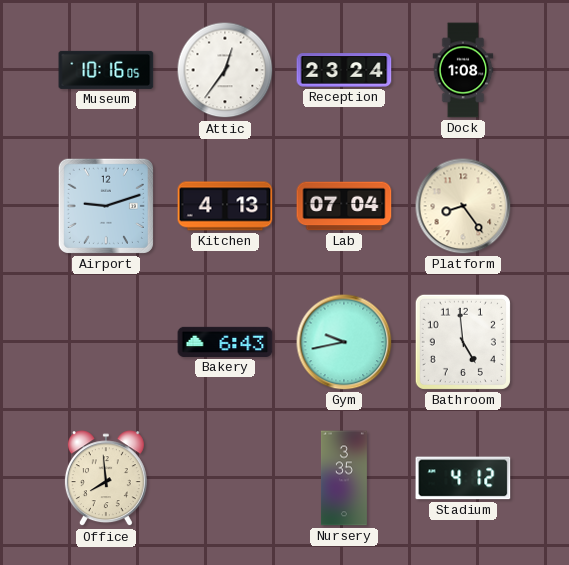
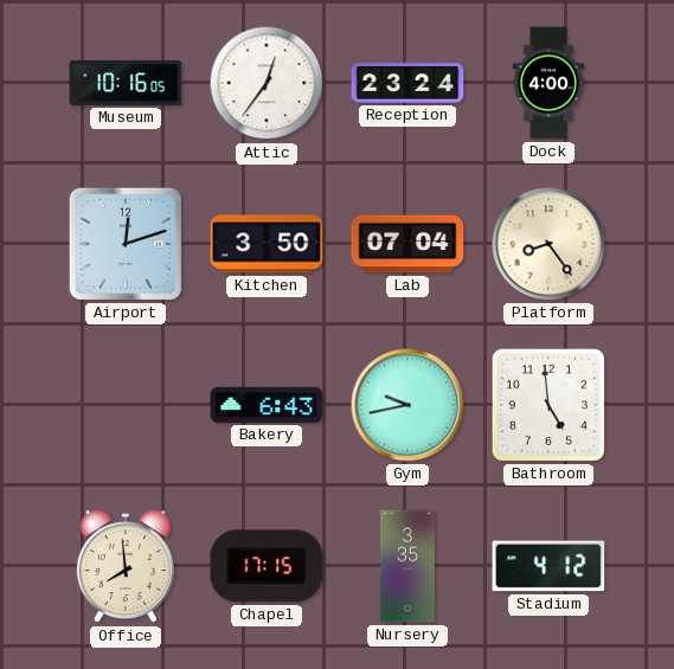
Dock: 1:08 -> 4:00 (548, 83)
Airport: 9:12 -> 12:12 (126, 244)
Kitchen: 4:13 -> 3:50 (267, 244)
Chapel: none -> 17:15 (267, 566)
